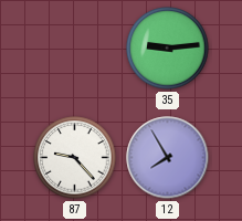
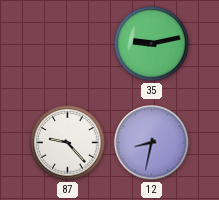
35: 9:14 -> 9:13 (152, 44)
12: 7:55 -> 8:32 (152, 143)
